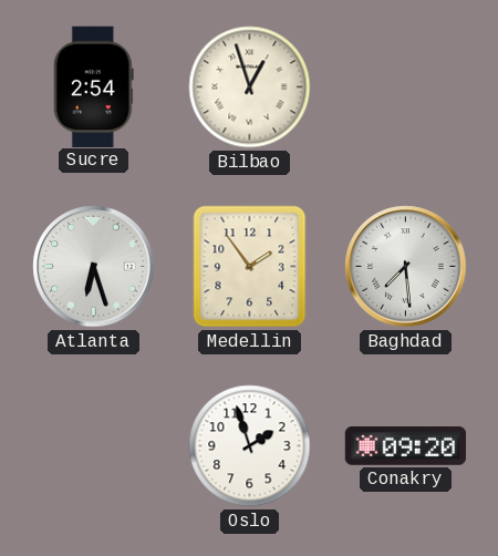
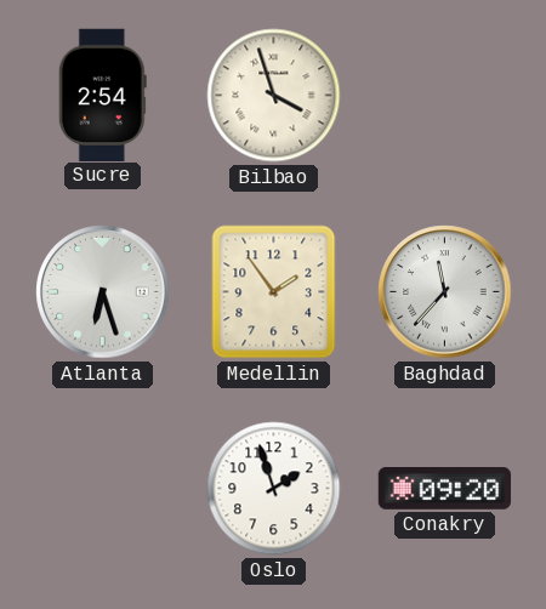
Bilbao: 12:57 -> 3:57 (274, 96)
Baghdad: 7:29 -> 11:37 (445, 292)
